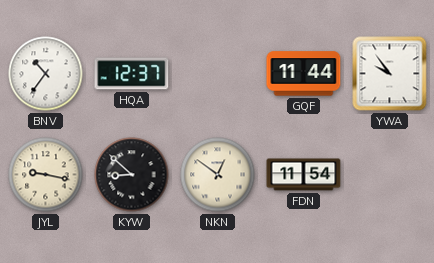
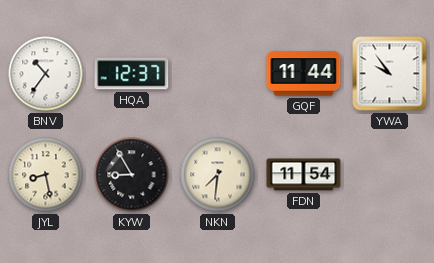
JYL: 9:17 -> 8:28 (46, 175)
KYW: 8:52 -> 8:55 (132, 175)
NKN: 12:51 -> 7:31 (218, 175)
